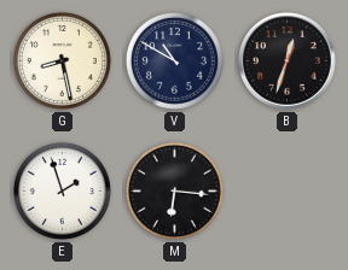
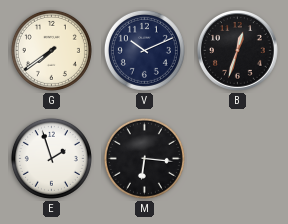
G: 8:28 -> 7:39 (51, 50)
V: 10:50 -> 10:11 (144, 50)
